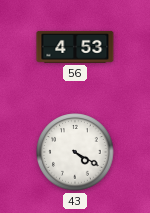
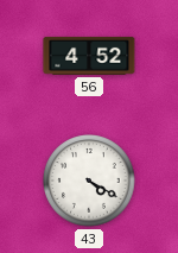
56: 4:53 -> 4:52 (89, 56)
